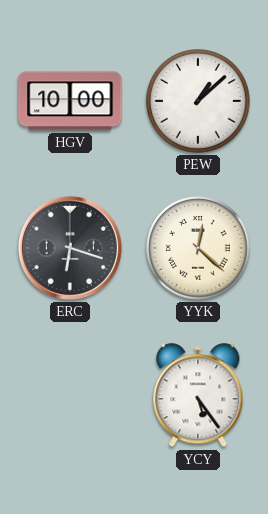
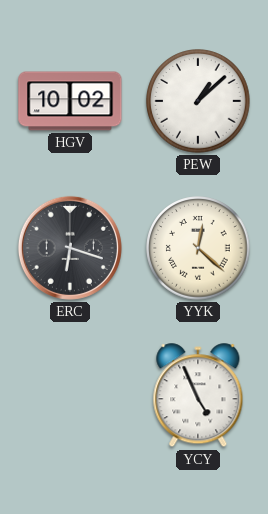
HGV: 10:00 -> 10:02 (70, 101)
YCY: 5:24 -> 4:56 (198, 396)
